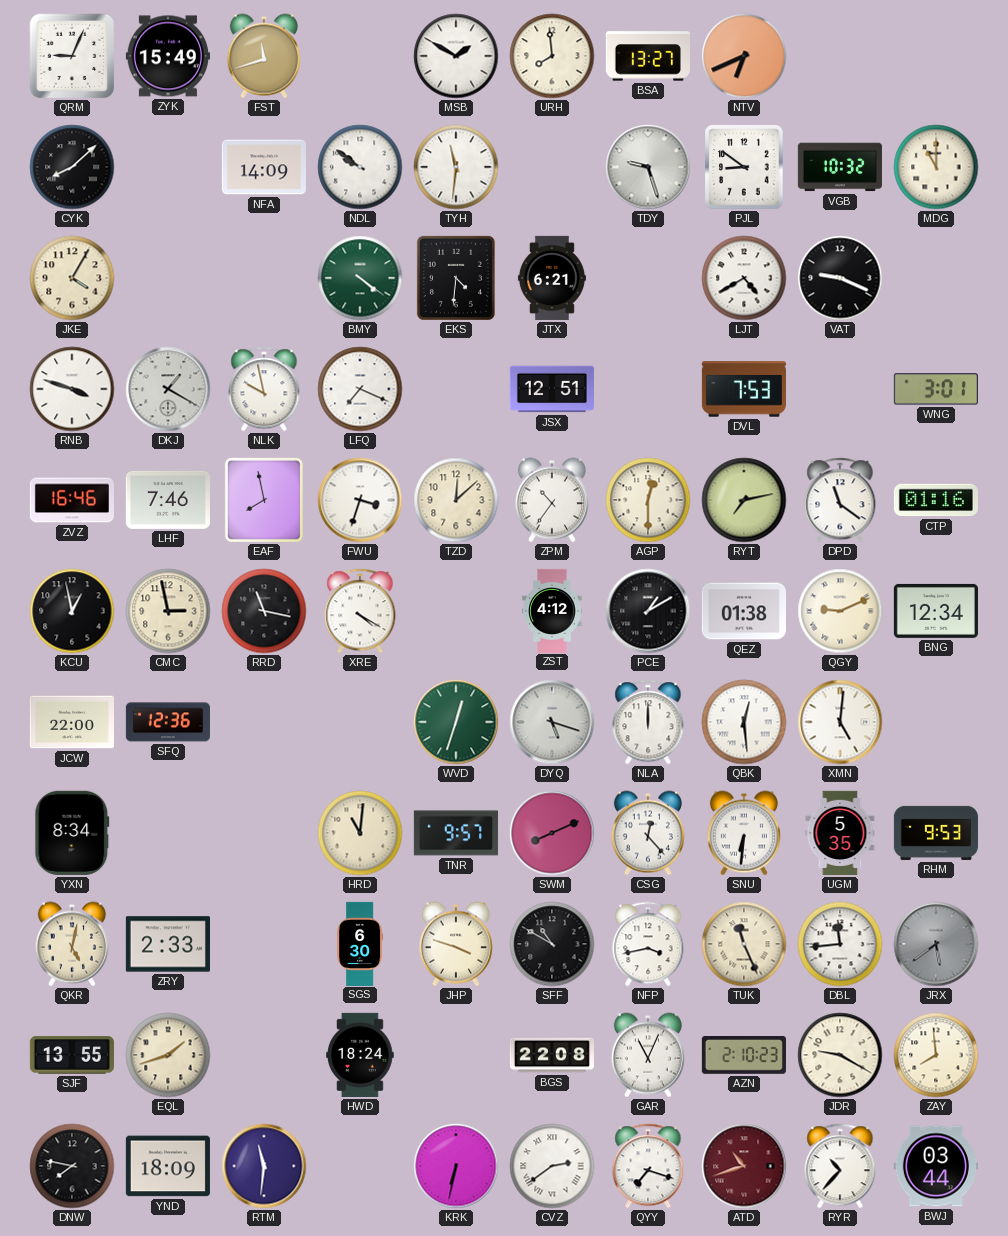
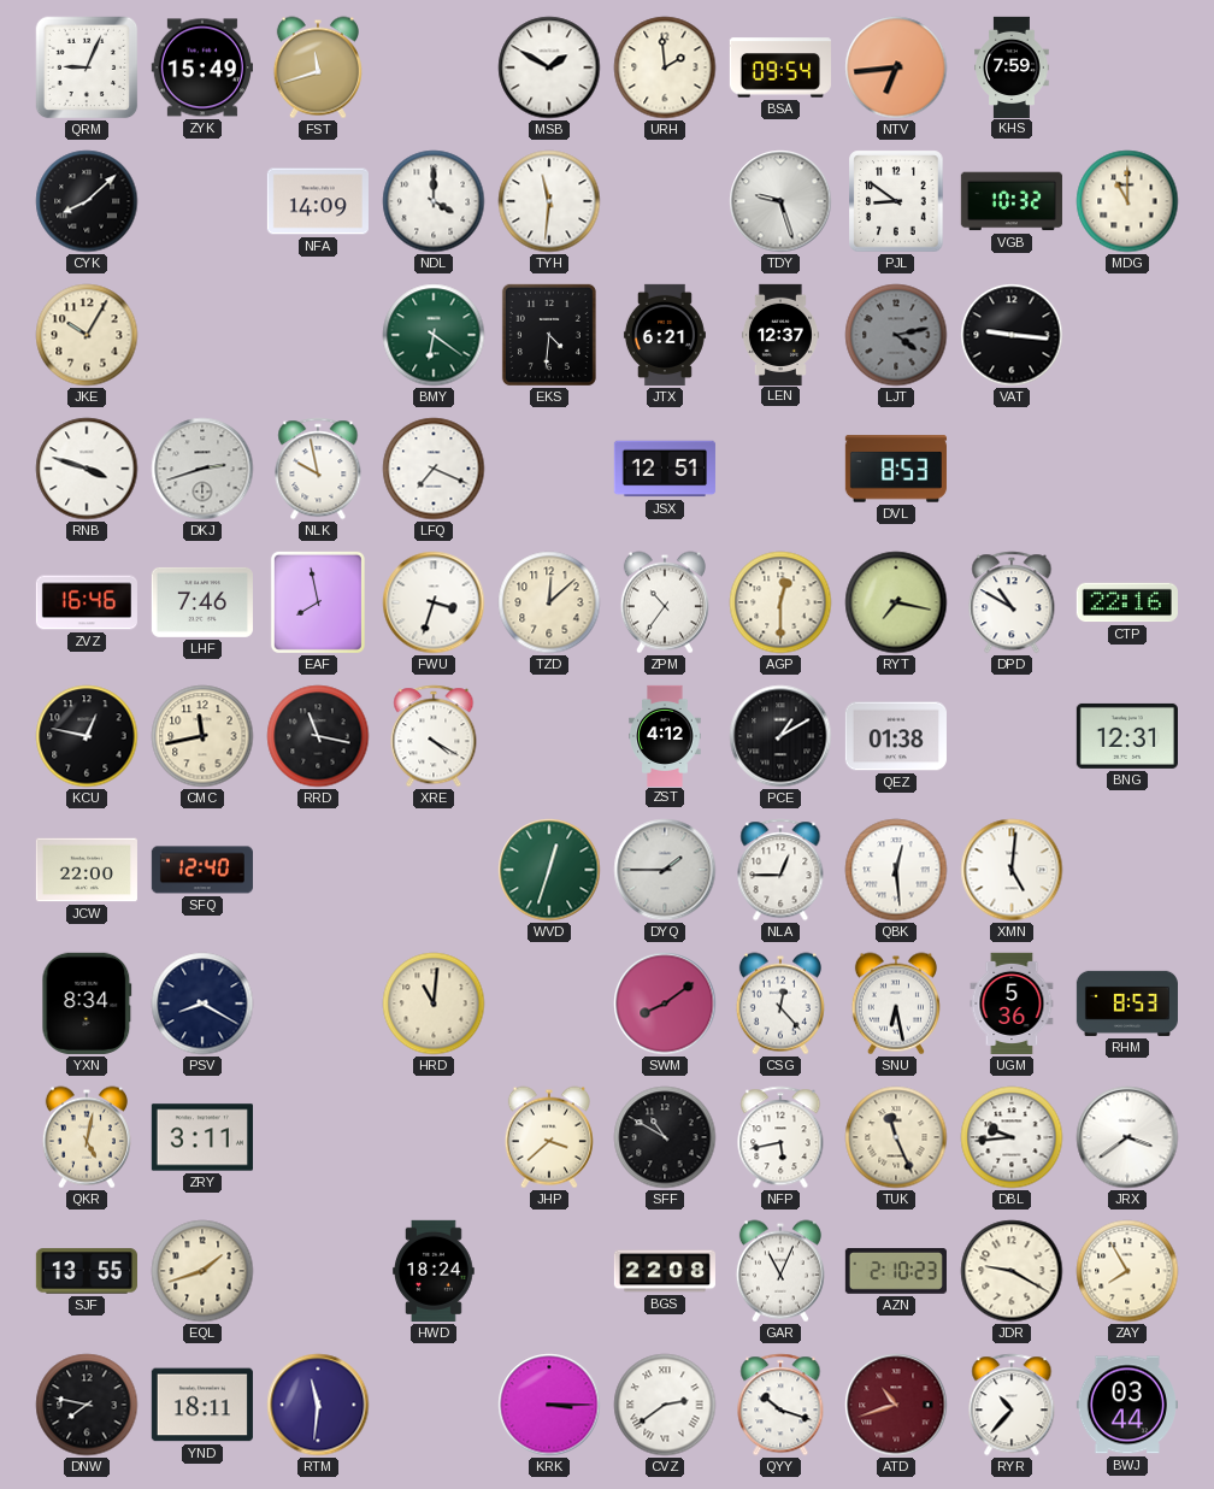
URH: 7:59 -> 1:59 (665, 67)
BSA: 13:27 -> 09:54 (780, 67)
NTV: 6:41 -> 6:44 (896, 67)
KHS: none -> 7:59 (1012, 66)
NDL: 9:51 -> 4:00 (434, 201)
JKE: 4:05 -> 10:05 (87, 335)
BMY: 4:21 -> 6:21 (434, 335)
LEN: none -> 12:37 (780, 334)
LJT: 4:40 -> 4:13 (896, 335)
LJT dial: white -> grey (896, 335)
VAT: 9:19 -> 9:16 (1012, 335)
DKJ: 1:20 -> 2:42 (202, 469)
DVL: 7:53 -> 8:53 (896, 469)
WNG: 3:01 -> none (936, 389)
RYT: 7:13 -> 7:17 (896, 602)
DPD: 11:21 -> 10:50 (1012, 602)
CTP: 01:16 -> 22:16 (1127, 602)
KCU: 12:58 -> 12:47 (87, 736)
CMC: 2:58 -> 11:43 (202, 736)
QGY: 9:11 -> none (840, 611)
BNG: 12:34 -> 12:31 (1127, 736)
SFQ: 12:36 -> 12:40 (202, 870)
DYQ: 5:18 -> 1:45 (665, 870)
NLA: 12:00 -> 12:45 (780, 870)
PSV: none -> 8:20 (202, 1004)
TNR: 9:57 -> none (456, 833)
SWM: 8:11 -> 8:09 (665, 1004)
SNU: 6:31 -> 6:28 (896, 1004)
UGM: 5:35 -> 5:36 (1012, 1004)
RHM: 9:53 -> 8:53 (1127, 1004)
ZRY: 2:33 -> 3:11 (202, 1137)
SGS: 6:30 -> none (360, 943)
JHP: 3:48 -> 3:38 (549, 1137)
NFP: 3:43 -> 5:43 (780, 1137)
DBL: 11:44 -> 9:44 (1012, 1137)
JRX: 5:39 -> 3:39 (1127, 1137)
JRX dial: grey -> white (1127, 1137)
ZAY: 7:59 -> 7:55 (1127, 1271)
YND: 18:09 -> 18:11 (202, 1405)
KRK: 6:32 -> 3:15 (549, 1405)
QYY: 7:18 -> 10:18 (780, 1405)
